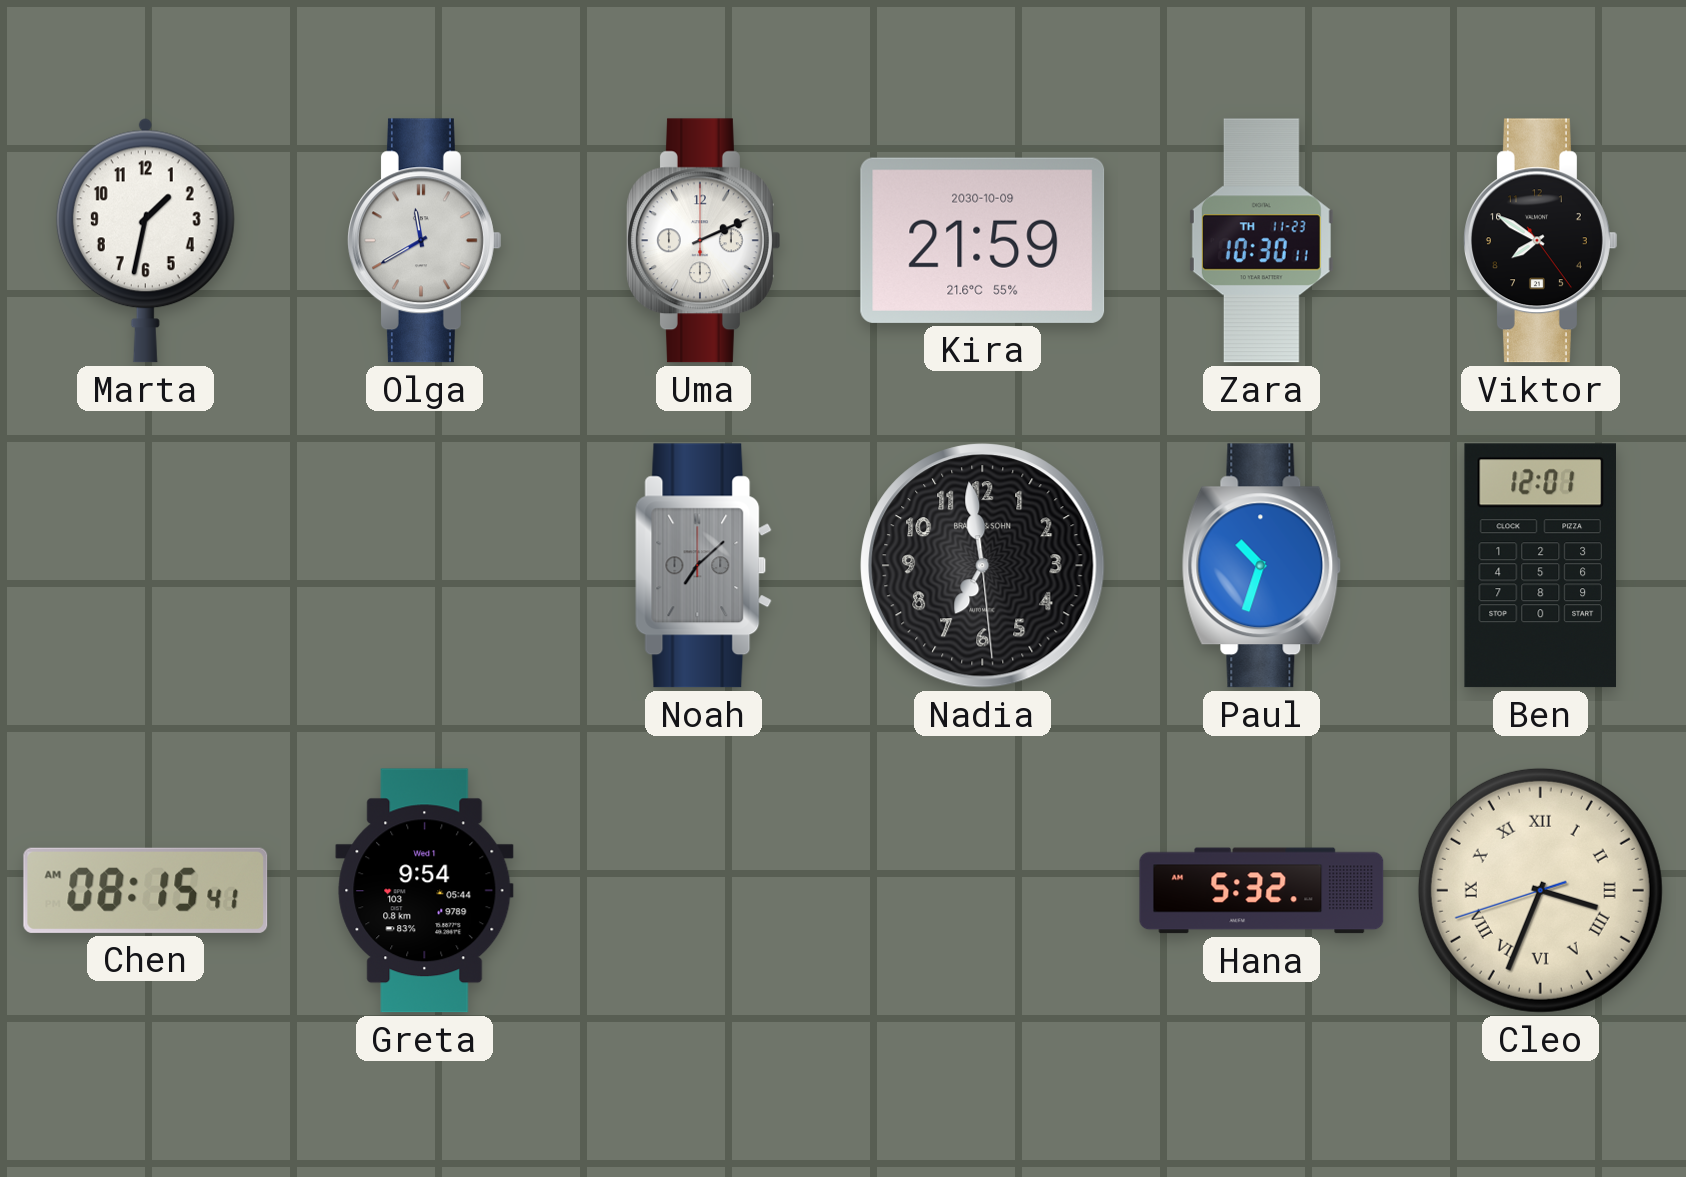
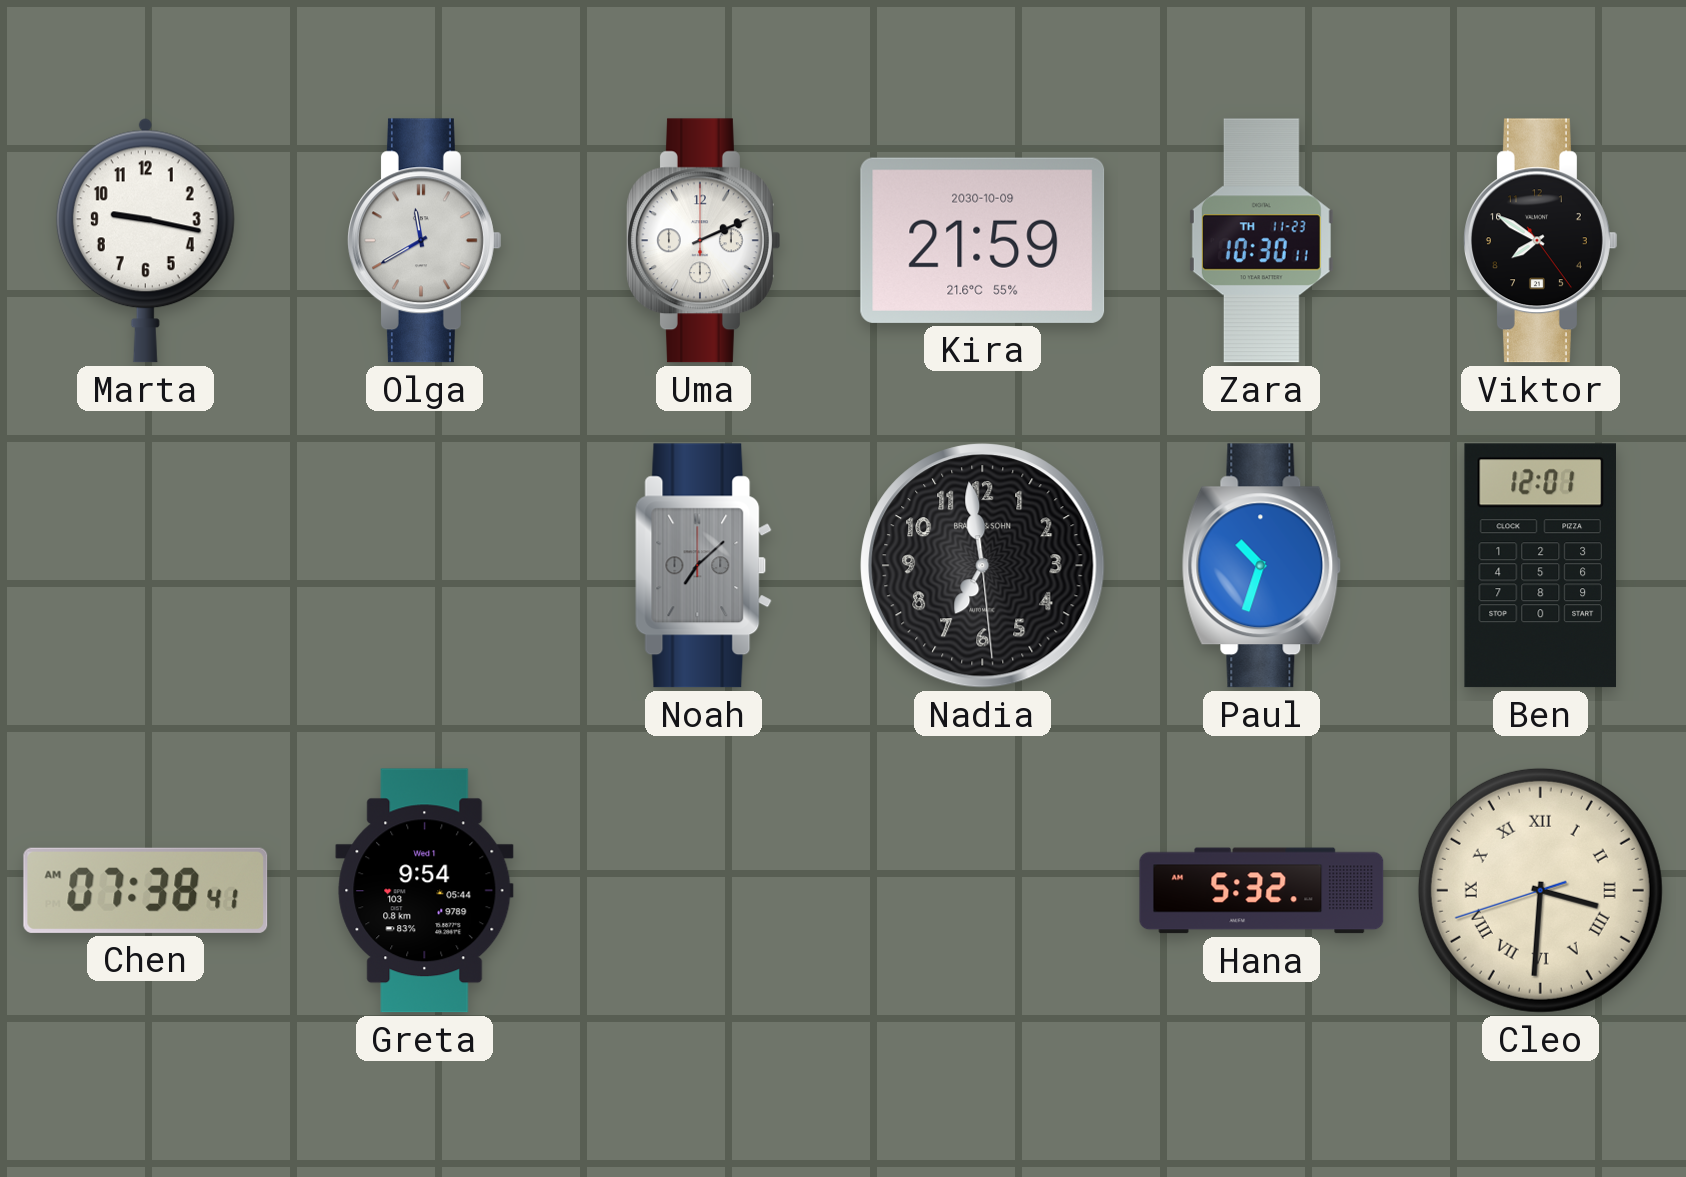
Marta: 1:32 -> 9:17 (145, 240)
Chen: 08:15 -> 07:38 (146, 890)
Cleo: 3:33 -> 3:30 (1540, 890)
